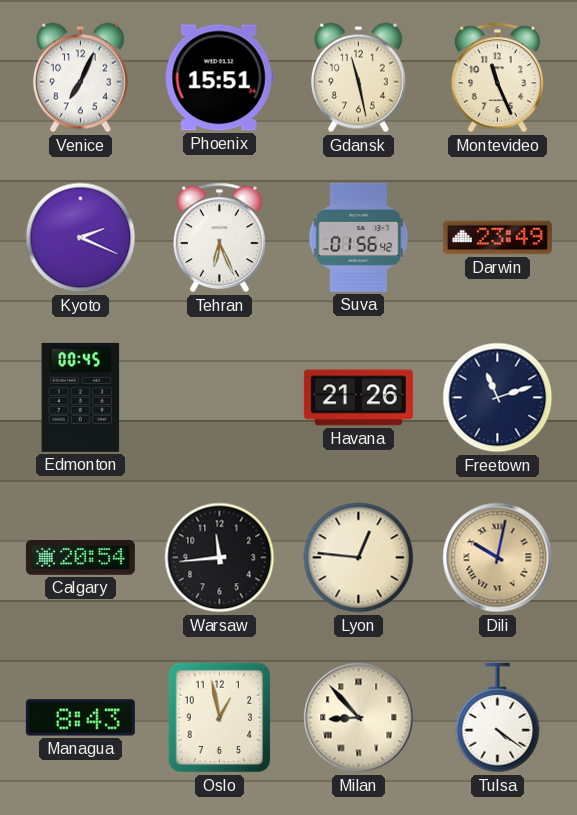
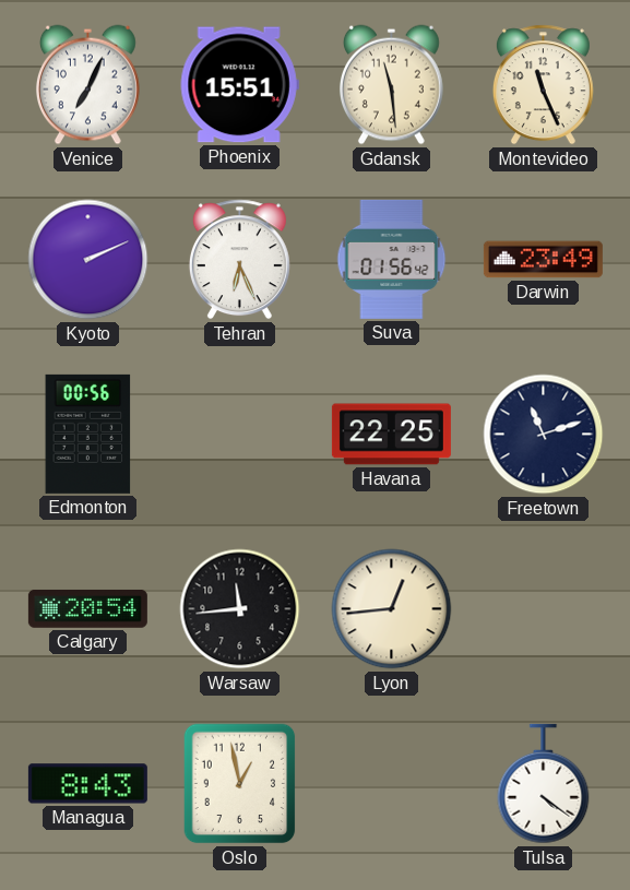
Gdansk: 11:28 -> 11:29 (391, 85)
Kyoto: 2:19 -> 2:11 (88, 260)
Edmonton: 00:45 -> 00:56 (88, 434)
Havana: 21:26 -> 22:25 (391, 435)
Lyon: 12:46 -> 12:44 (392, 609)
Dili: 10:02 -> none (498, 558)
Milan: 8:53 -> none (359, 718)
